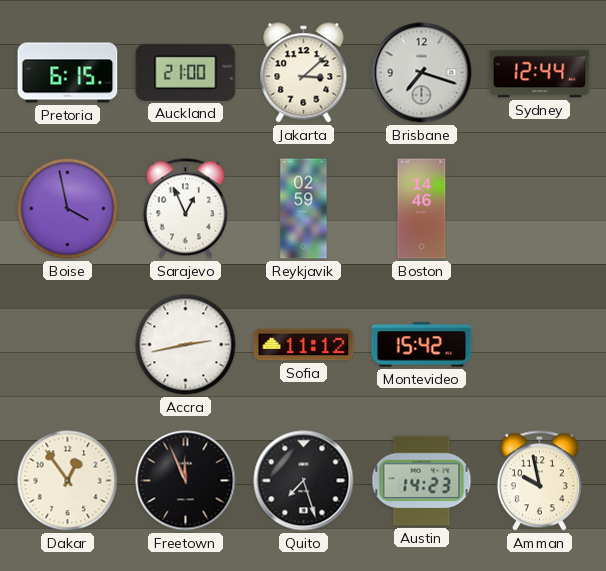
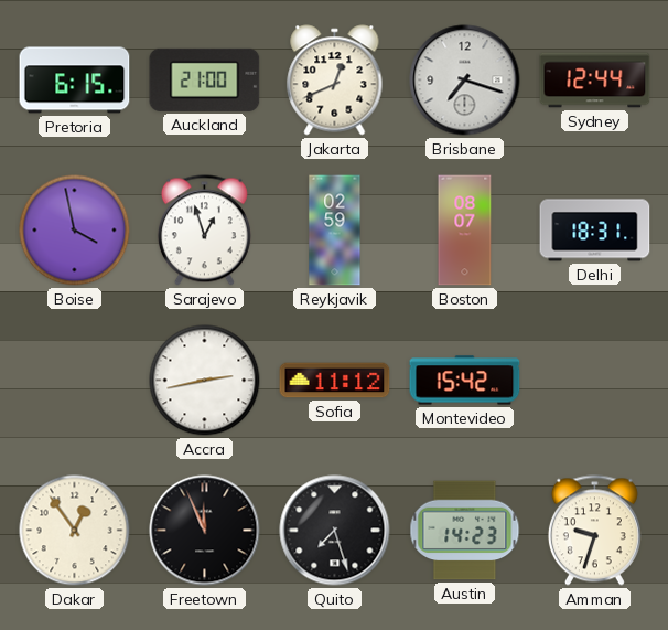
Jakarta: 3:08 -> 12:41 (335, 81)
Sarajevo: 12:56 -> 12:57 (204, 231)
Boston: 14:46 -> 08:07 (465, 231)
Delhi: none -> 18:31 (595, 231)
Amman: 9:58 -> 9:33 (594, 531)
